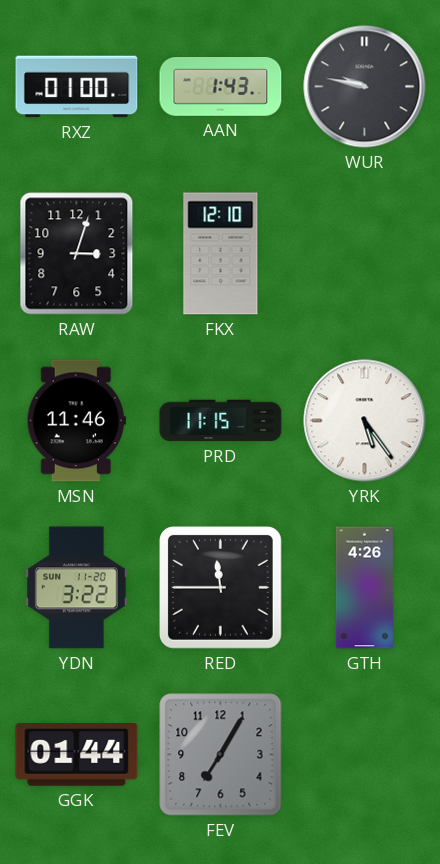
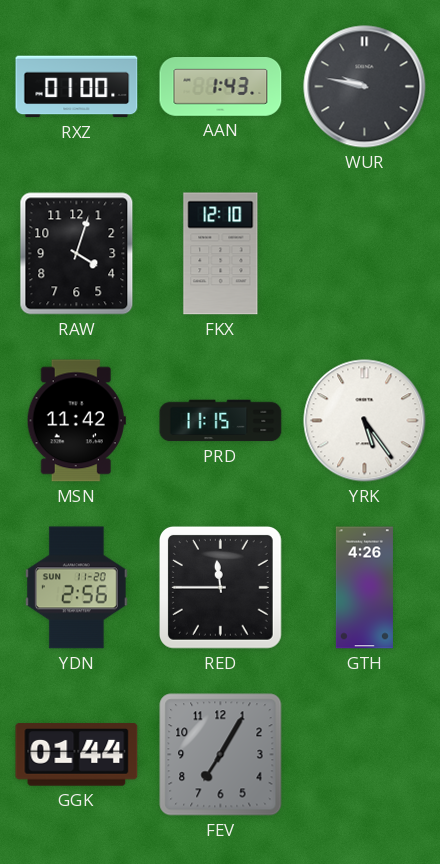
RAW: 3:03 -> 4:03 (77, 254)
MSN: 11:46 -> 11:42 (76, 421)
YDN: 3:22 -> 2:56 (76, 588)
